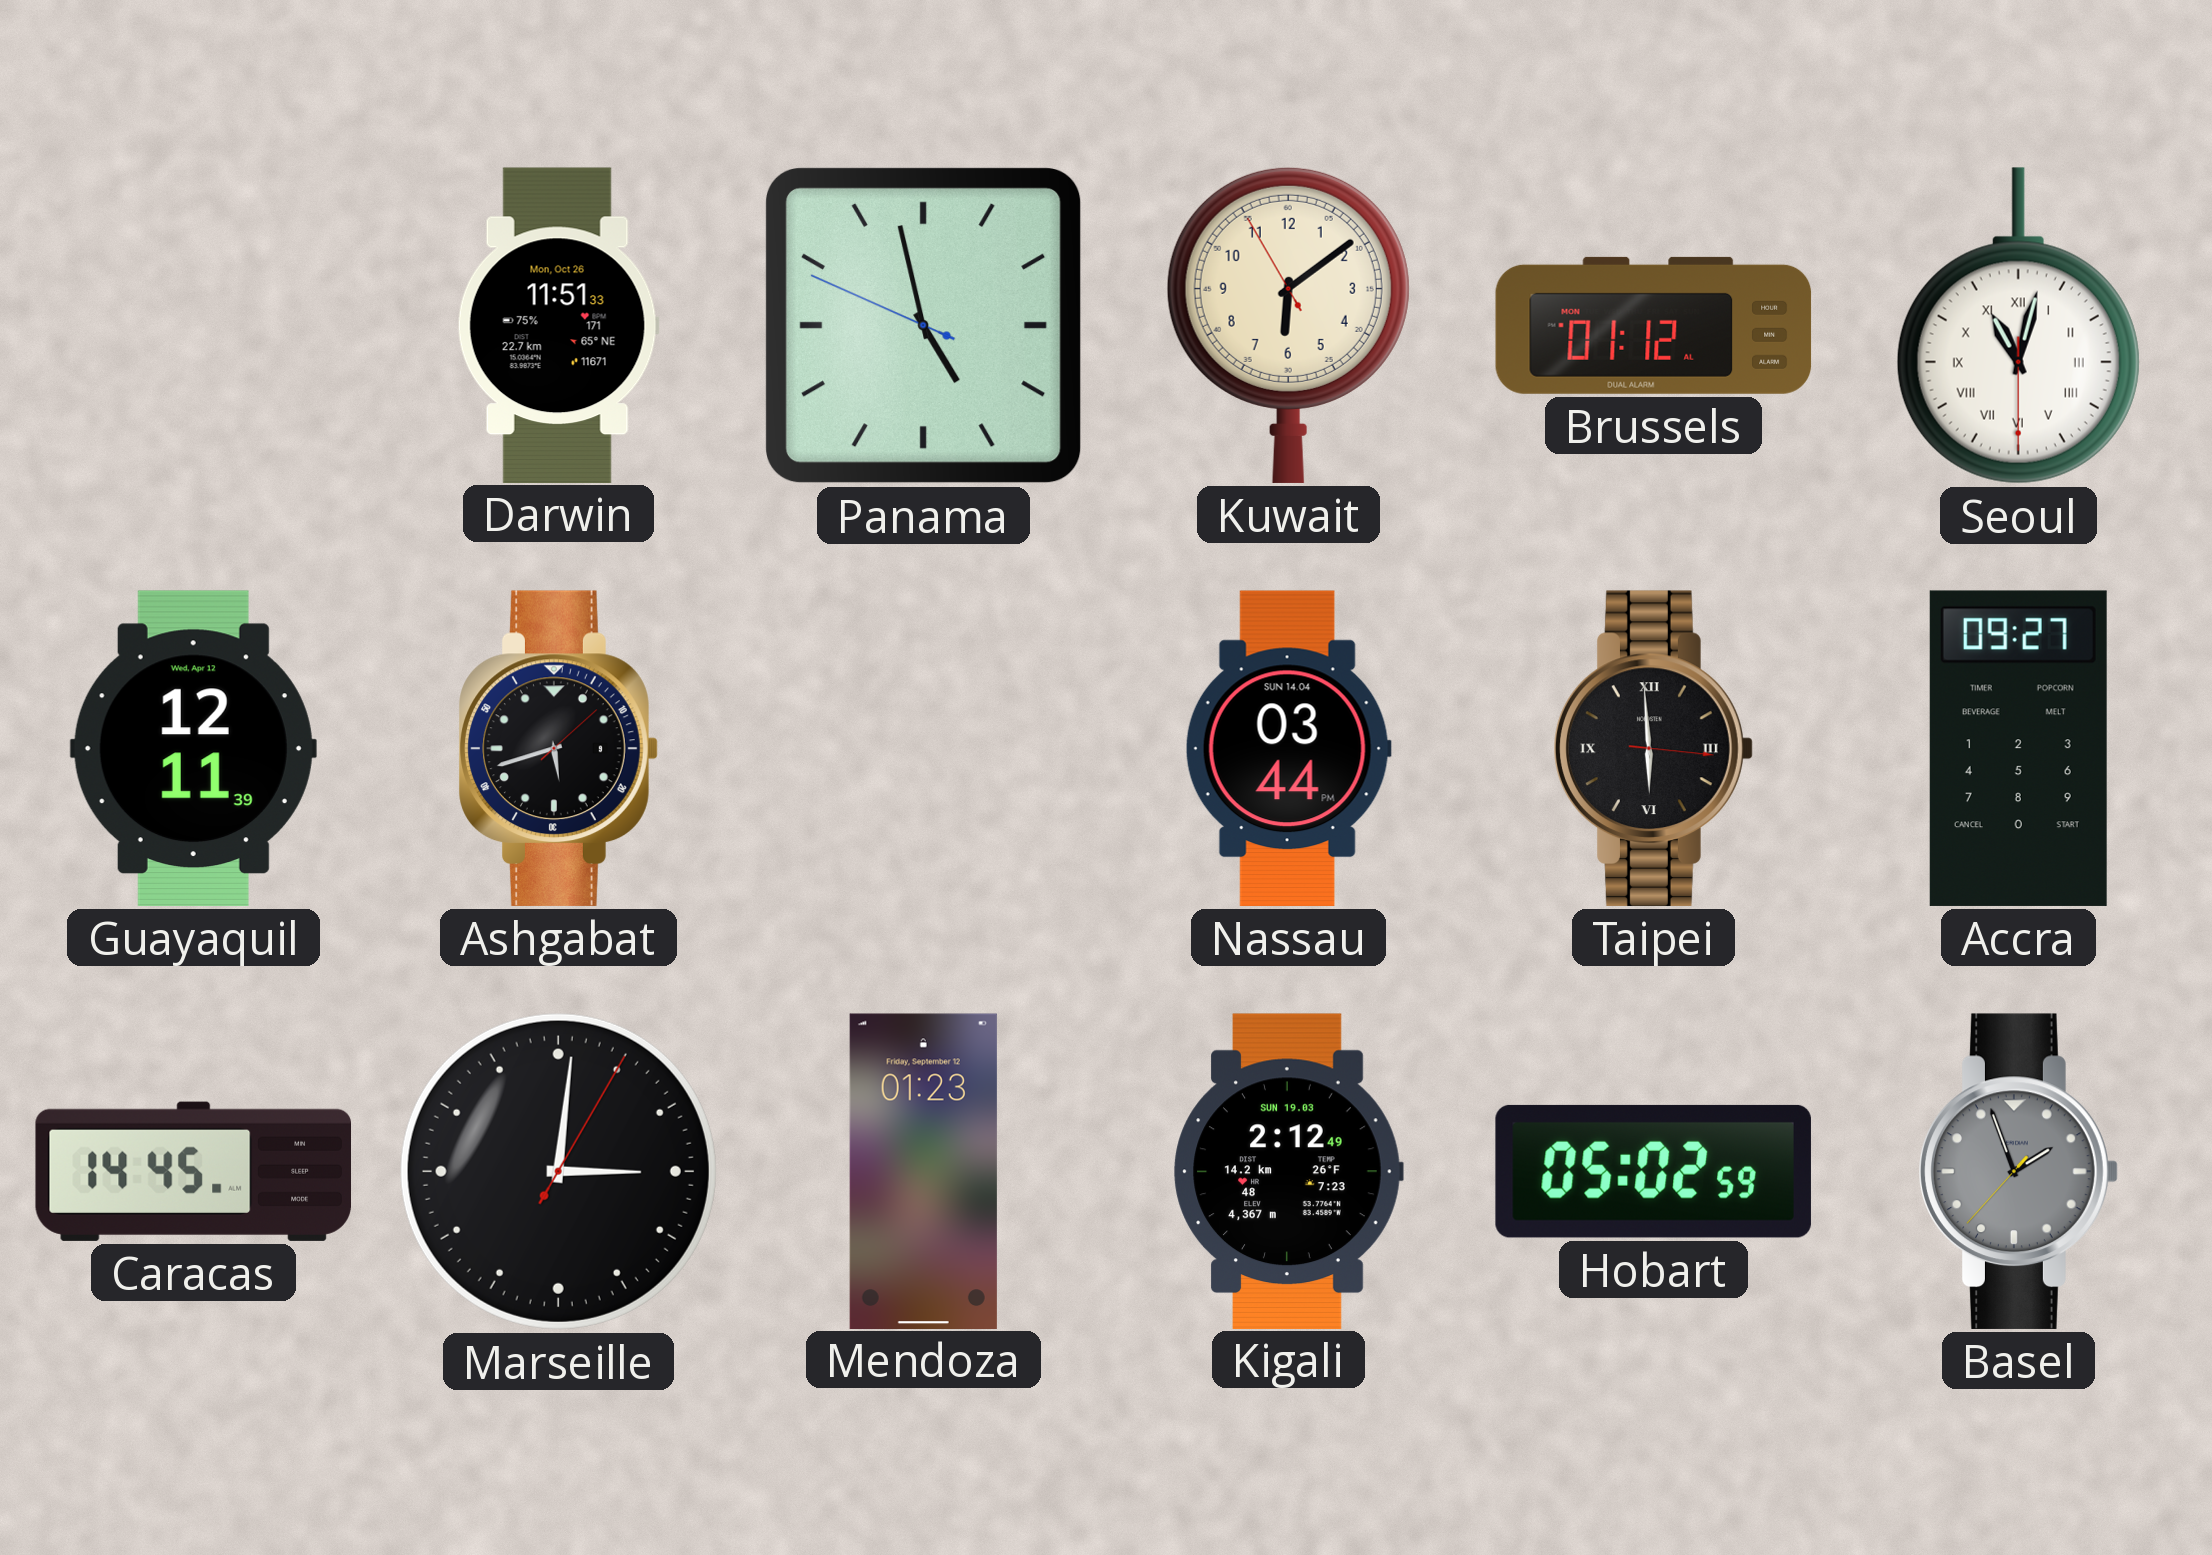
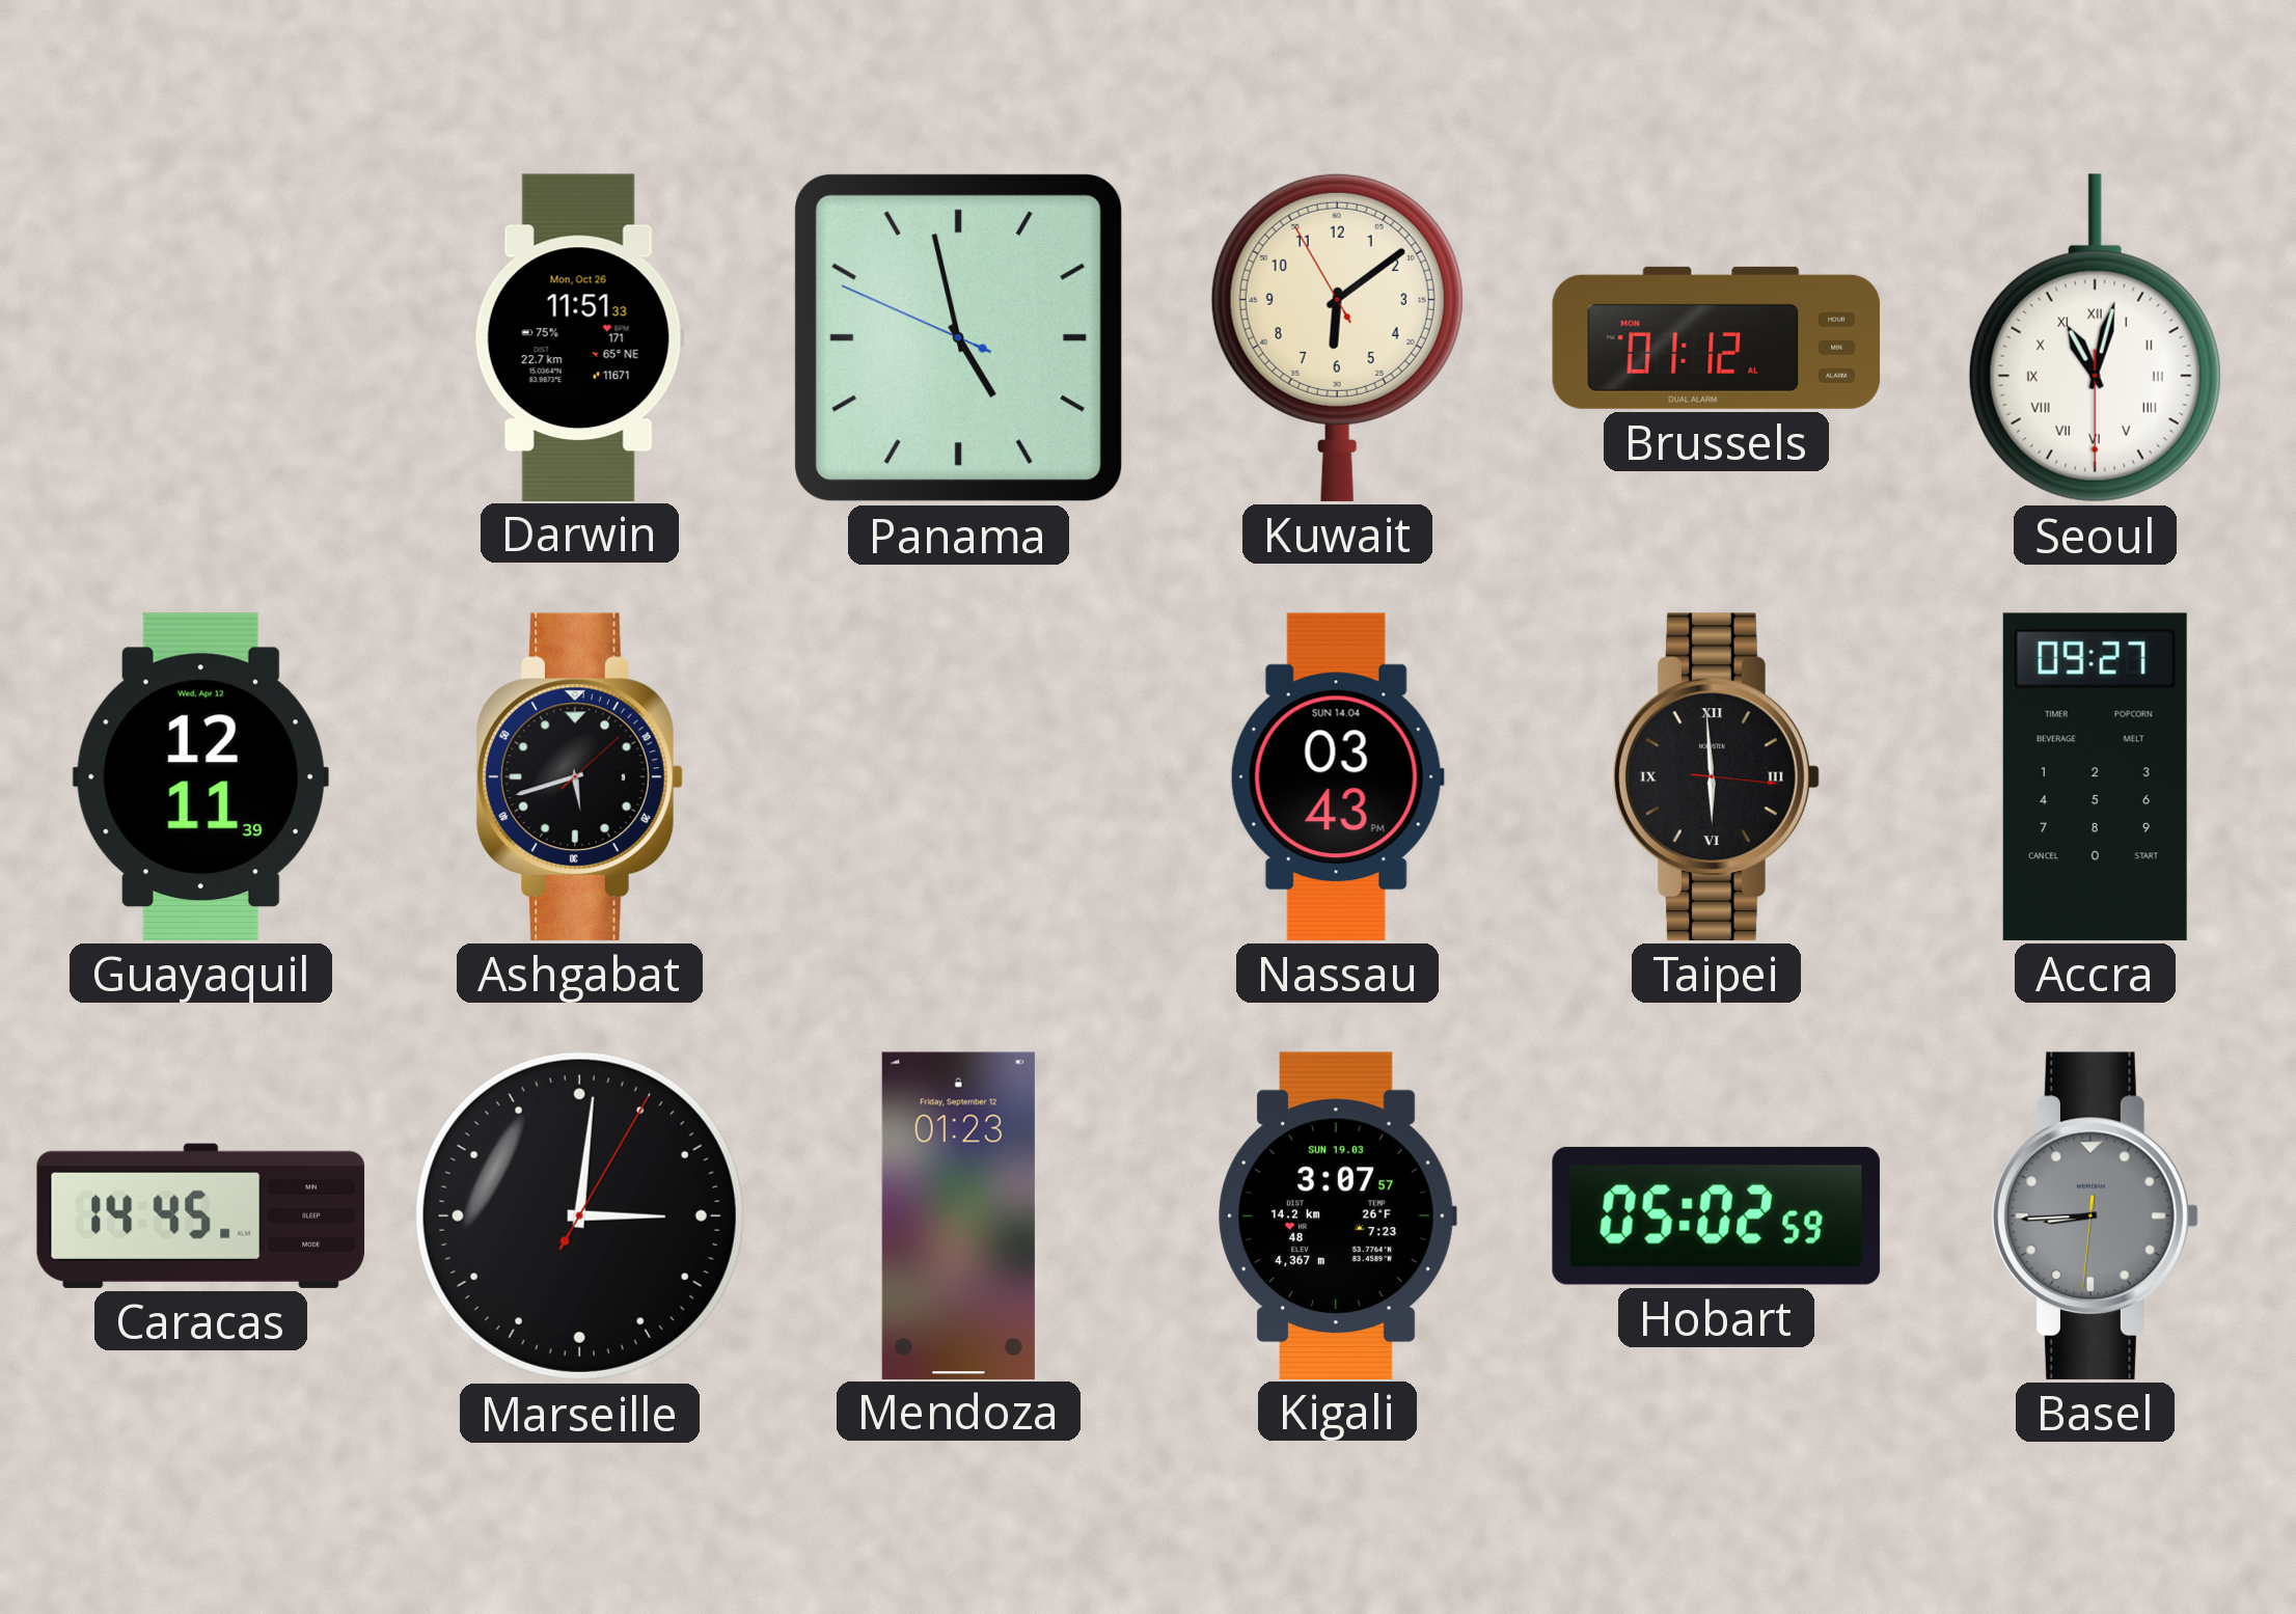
Nassau: 03:44 -> 03:43 (1337, 776)
Kigali: 2:12 -> 3:07 (1337, 1215)
Basel: 1:56 -> 8:44 (2095, 1215)
